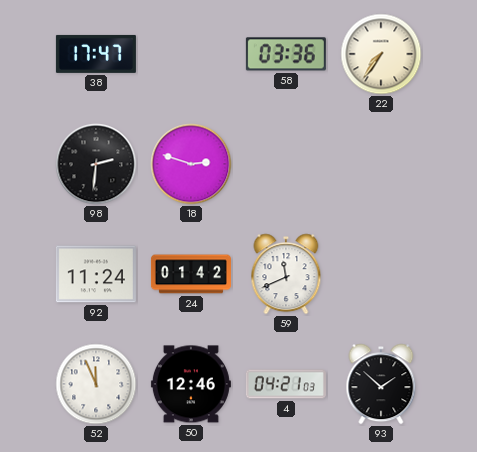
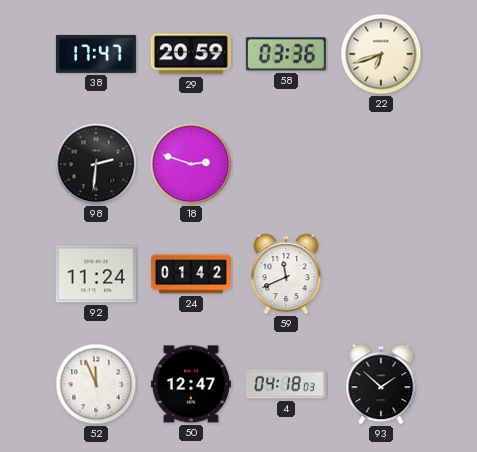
29: none -> 20:59 (191, 54)
22: 7:36 -> 6:42 (381, 54)
50: 12:46 -> 12:47 (191, 384)
4: 04:21 -> 04:18 (286, 384)
